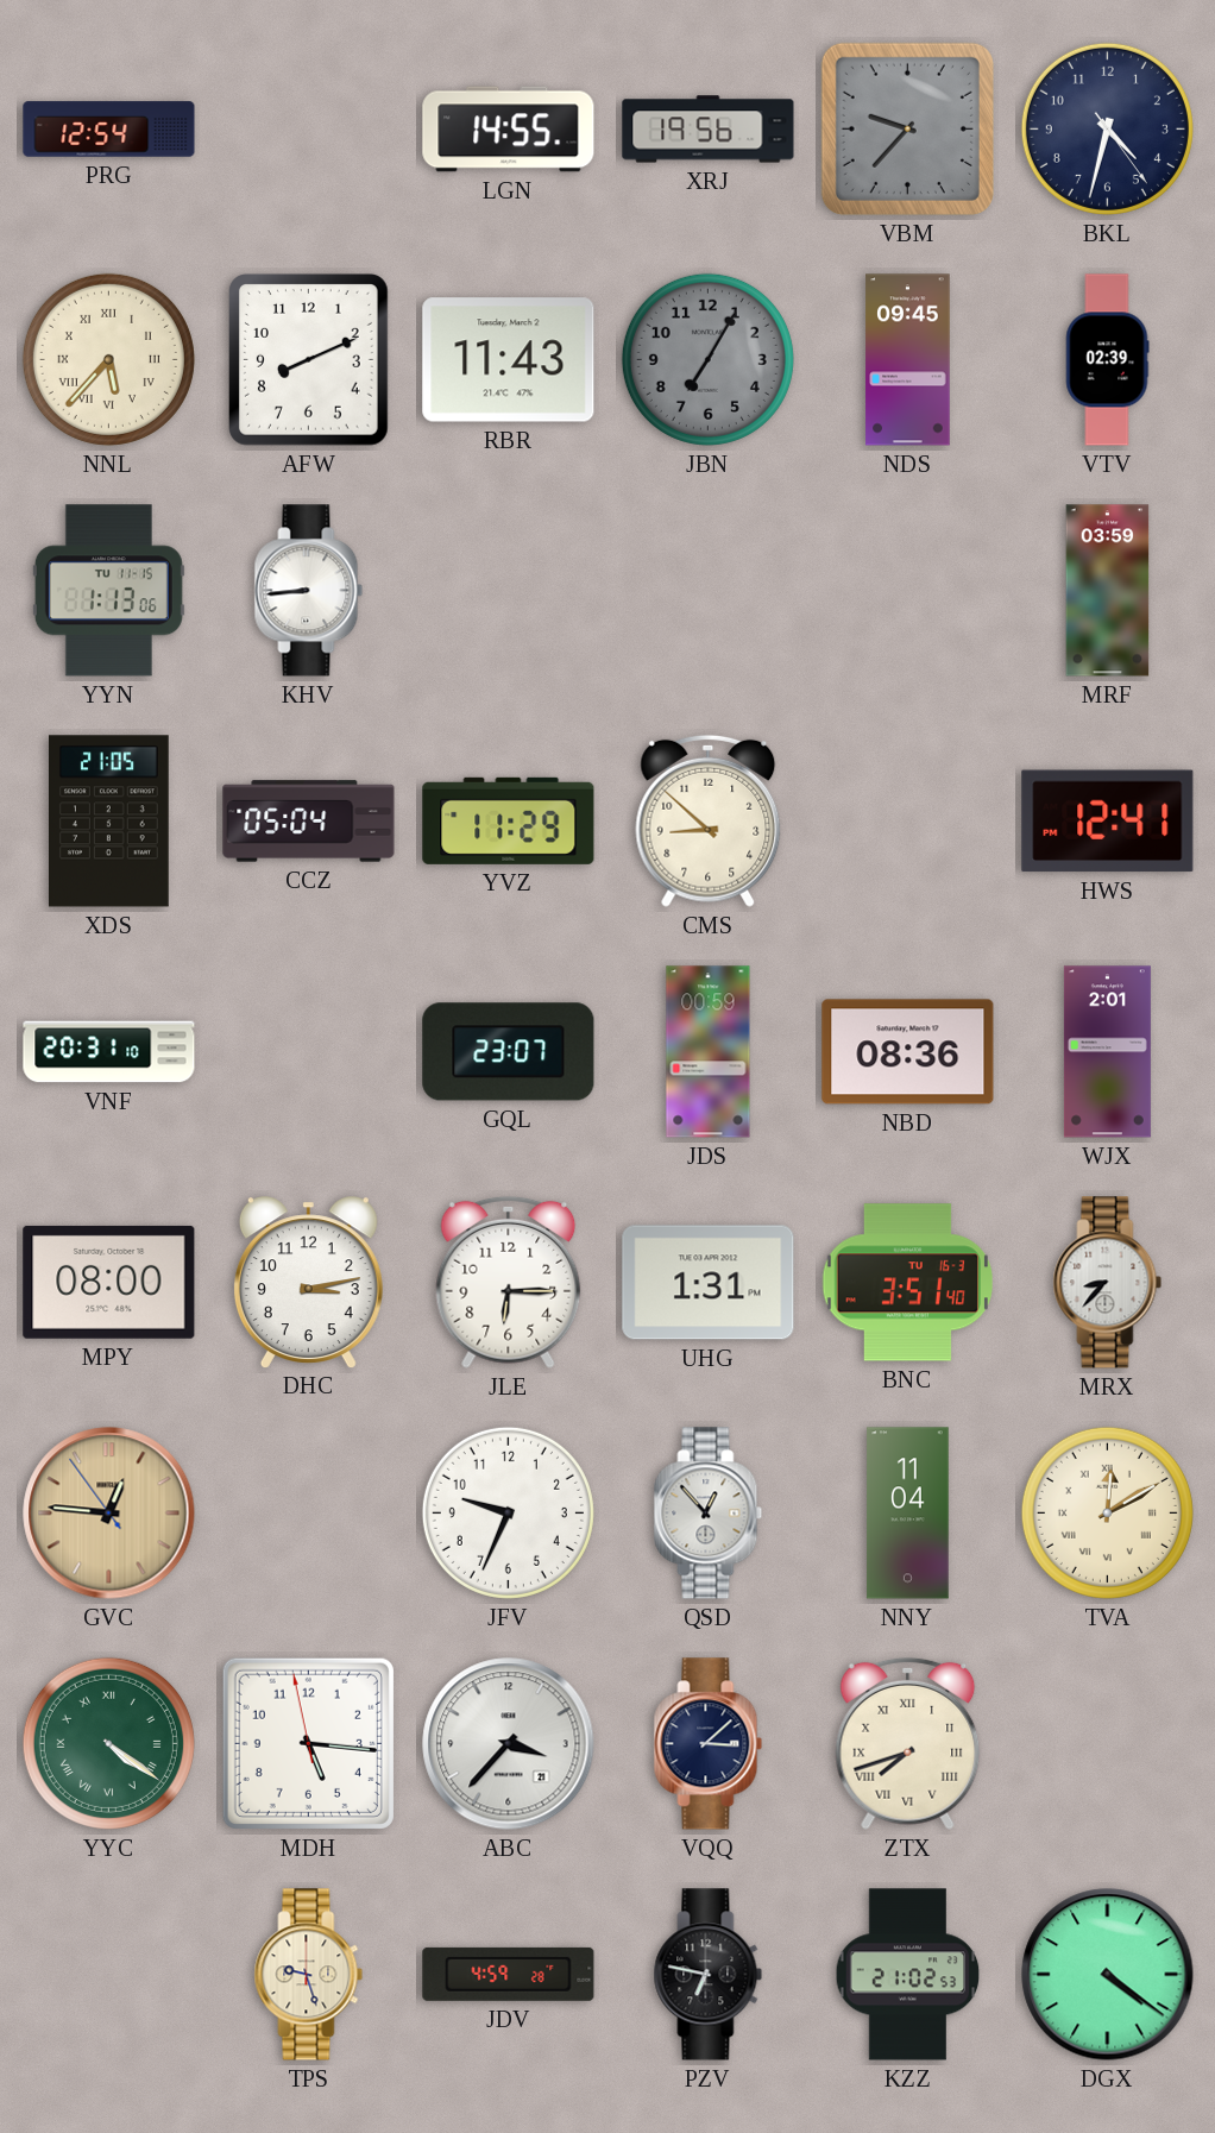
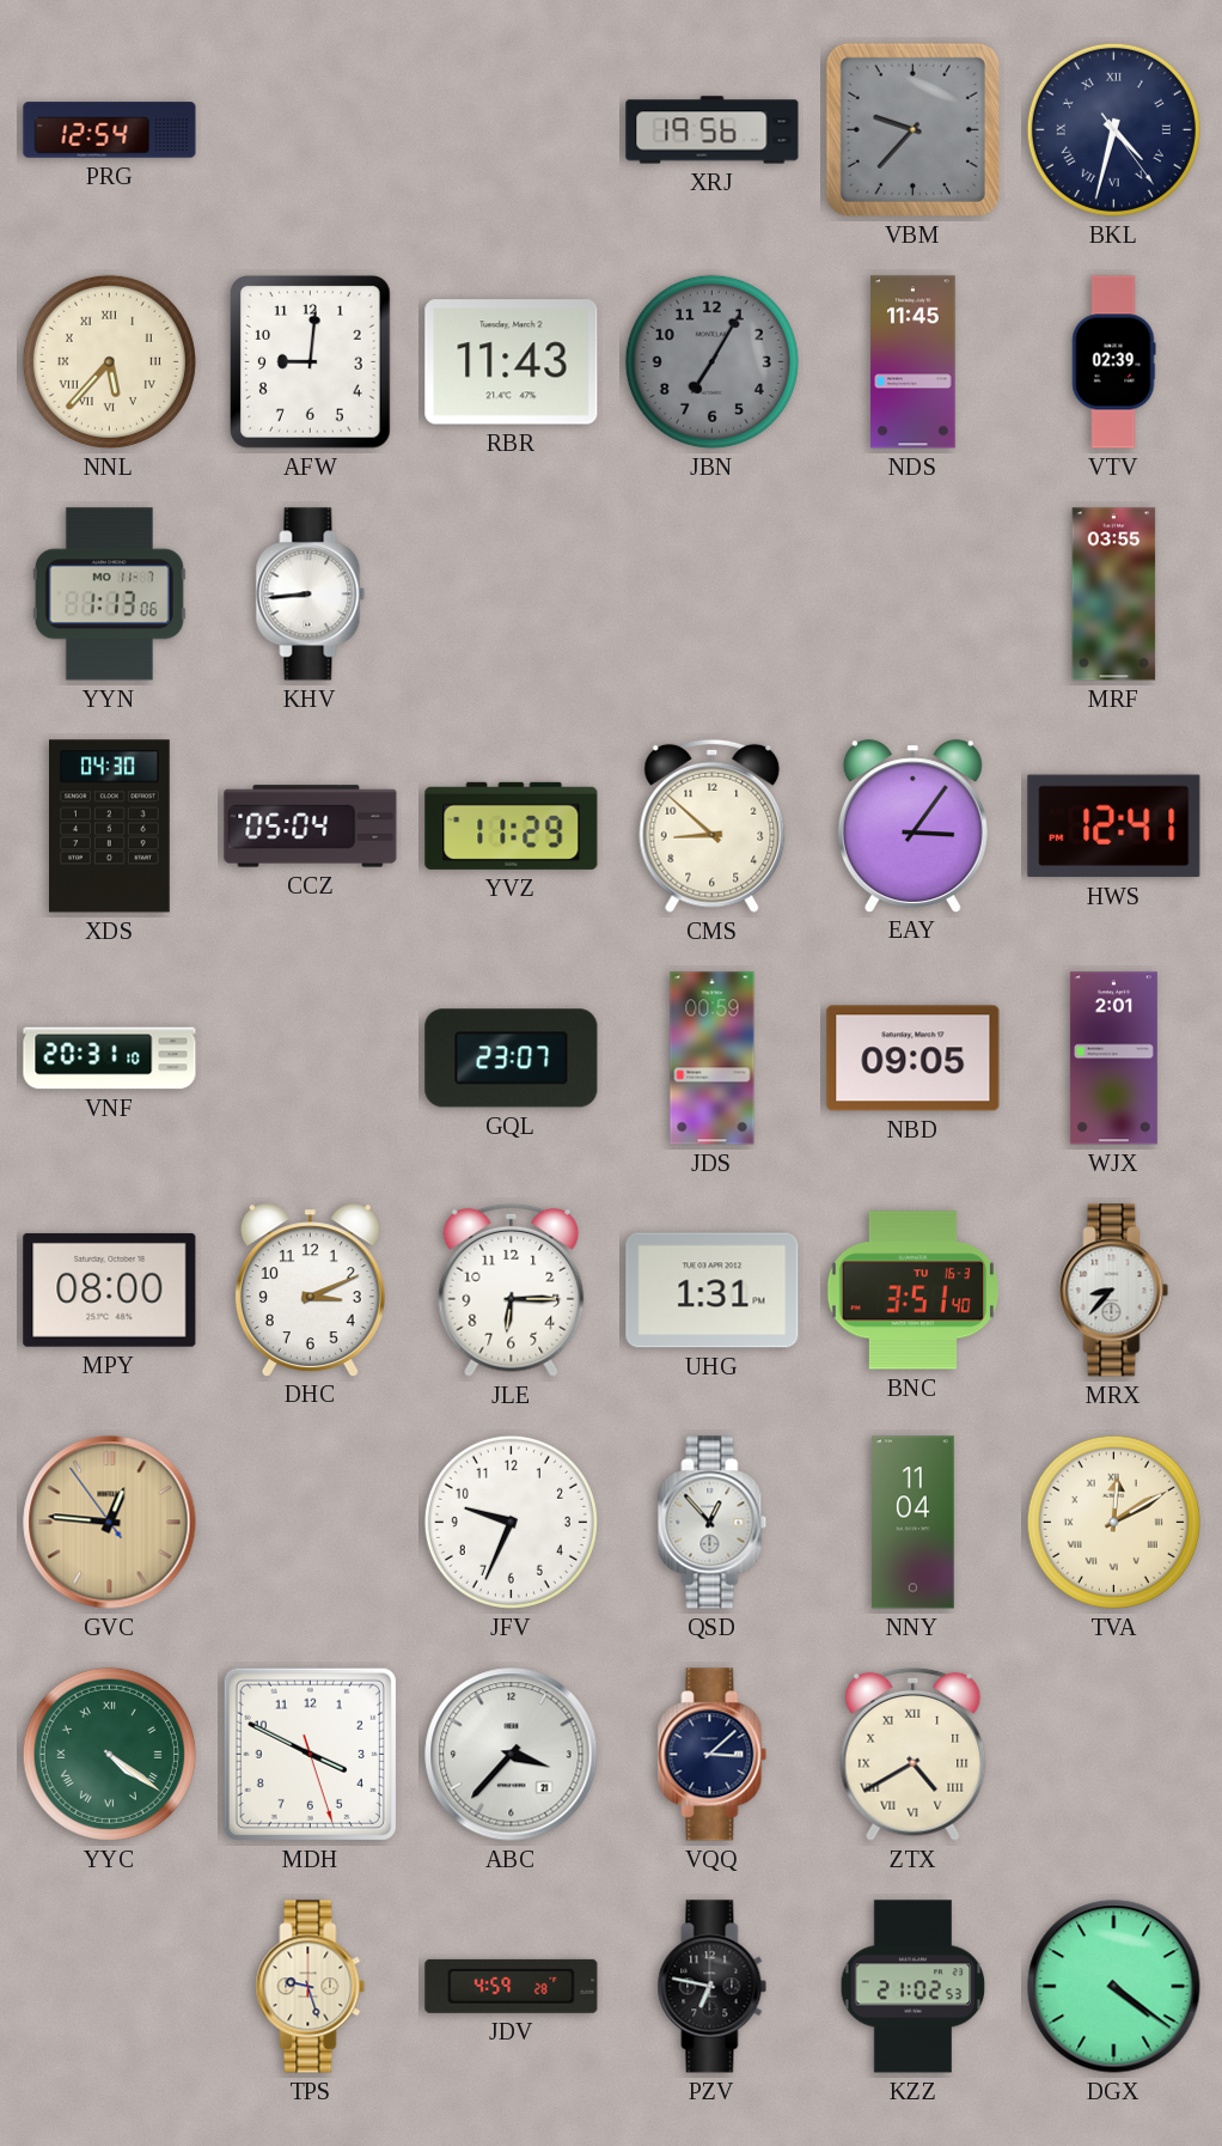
LGN: 14:55 -> none (509, 130)
BKL numerals: Arabic -> Roman (1113, 129)
AFW: 8:11 -> 9:01 (311, 362)
NDS: 09:45 -> 11:45 (914, 362)
YYN date: TU 11-15 -> MO 11-7 (109, 595)
MRF: 03:59 -> 03:55 (1114, 595)
XDS: 21:05 -> 04:30 (110, 827)
EAY: none -> 3:06 (912, 825)
NBD: 08:36 -> 09:05 (914, 1059)
DHC: 3:13 -> 3:11 (310, 1290)
MDH: 5:15 -> 3:49 (310, 1754)
ZTX: 7:42 -> 4:40 (914, 1754)
